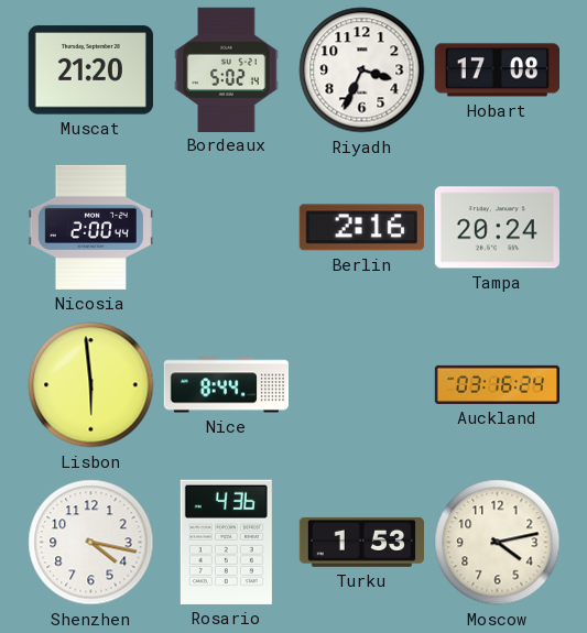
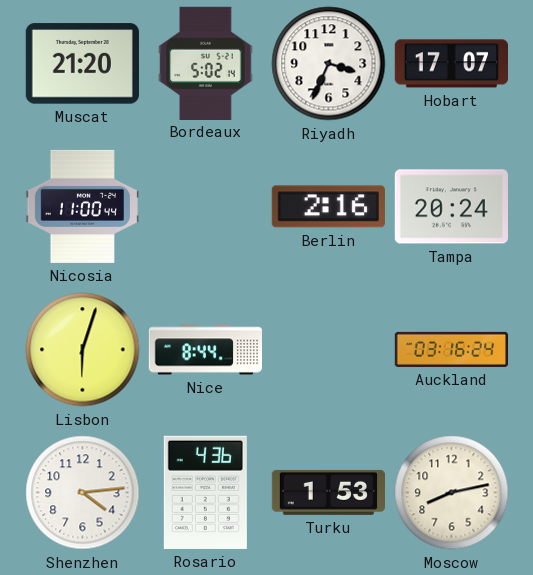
Hobart: 17:08 -> 17:07 (451, 64)
Nicosia: 2:00 -> 11:00 (82, 206)
Lisbon: 5:59 -> 6:03 (83, 350)
Shenzhen: 4:17 -> 4:14 (83, 493)
Moscow: 4:13 -> 8:13 (452, 493)
